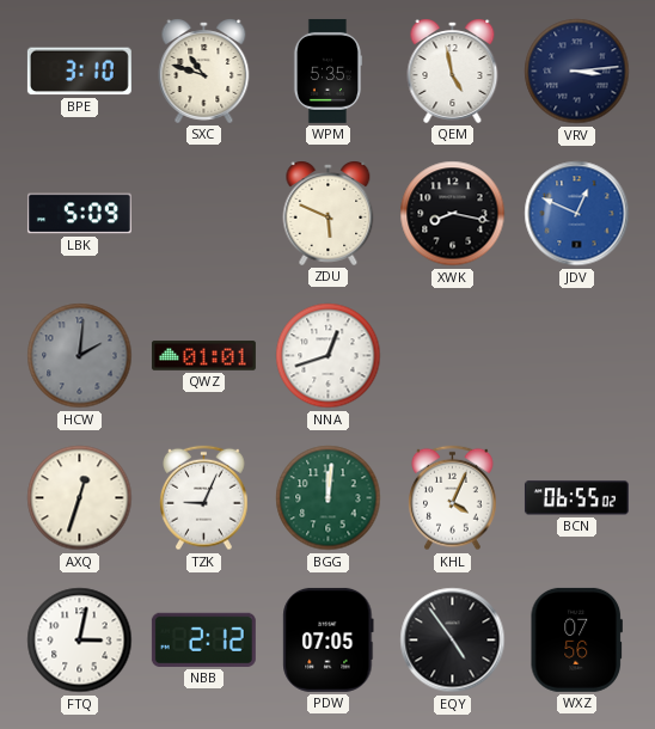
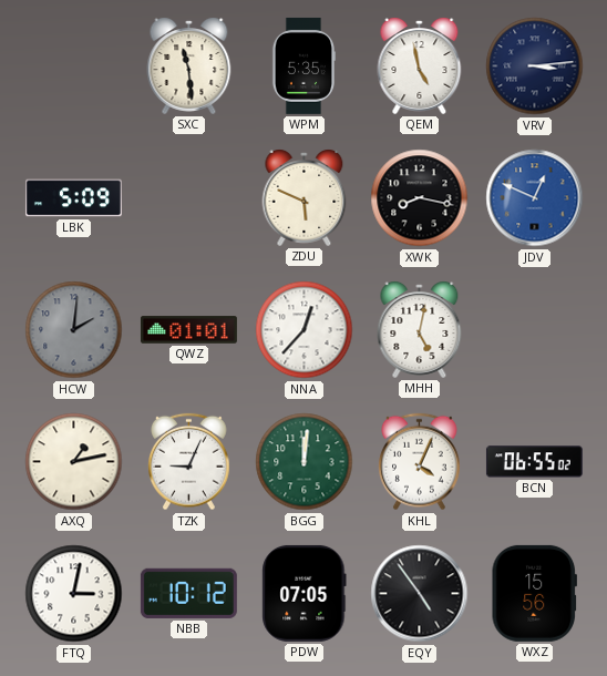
BPE: 3:10 -> none (79, 72)
SXC: 10:48 -> 11:29 (189, 65)
NNA: 12:42 -> 12:37 (305, 330)
MHH: none -> 5:02 (420, 329)
AXQ: 12:33 -> 1:13 (74, 462)
NBB: 2:12 -> 10:12 (188, 593)
WXZ: 07:56 -> 15:56 (534, 593)
